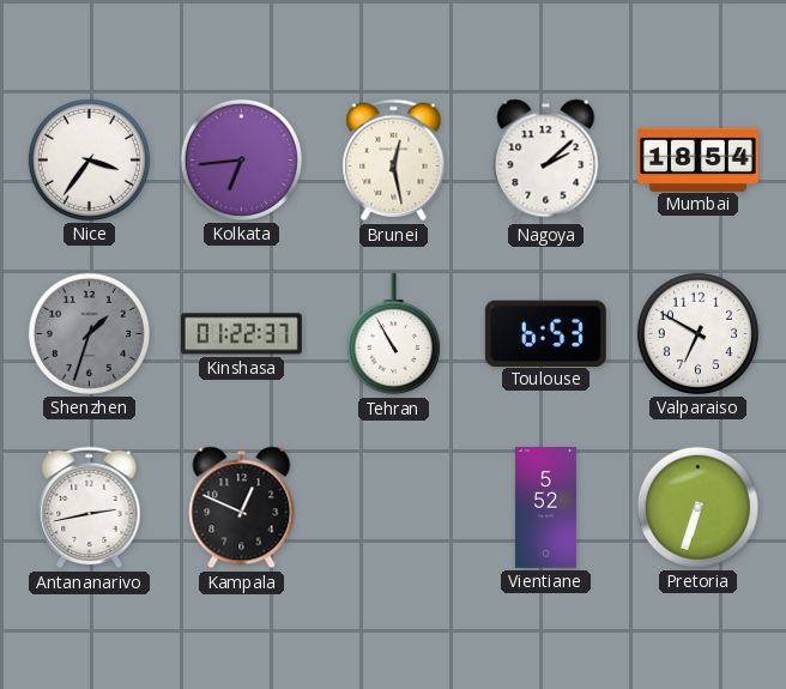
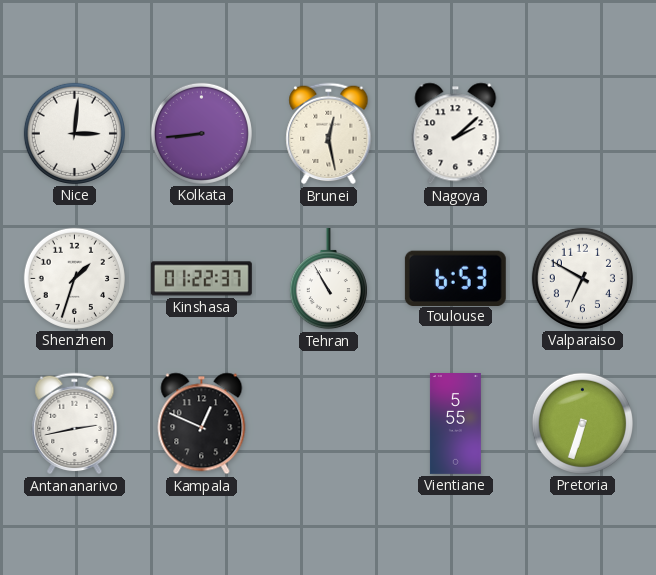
Nice: 3:36 -> 3:01 (74, 133)
Kolkata: 6:44 -> 8:44 (201, 133)
Mumbai: 18:54 -> none (697, 159)
Shenzhen dial: grey -> white (74, 278)
Vientiane: 5:52 -> 5:55 (455, 424)
